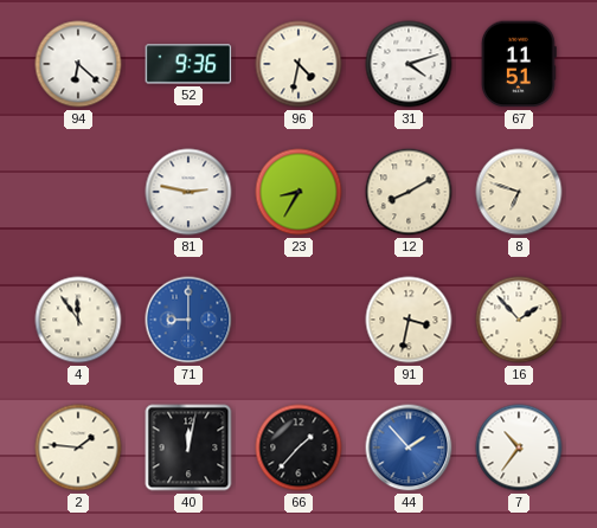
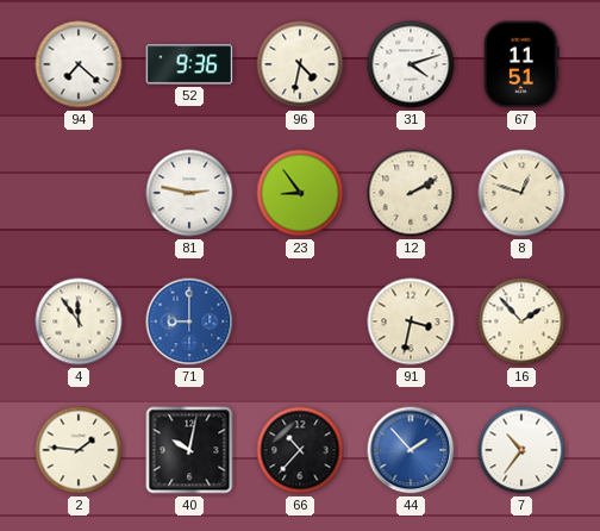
94: 6:22 -> 7:22 (79, 64)
23: 8:35 -> 8:54 (300, 193)
12: 8:10 -> 2:10 (411, 193)
8: 6:48 -> 12:48 (521, 193)
40: 12:02 -> 10:02 (189, 450)
66: 1:37 -> 10:37 (300, 450)
